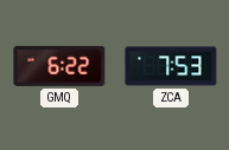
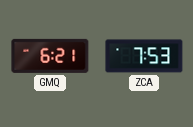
GMQ: 6:22 -> 6:21 (50, 56)
